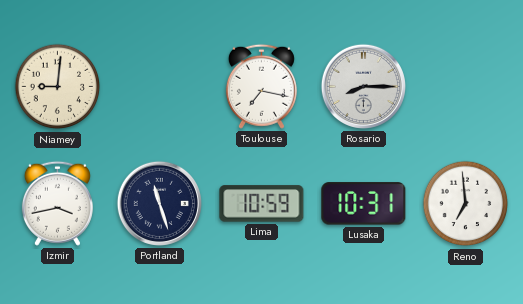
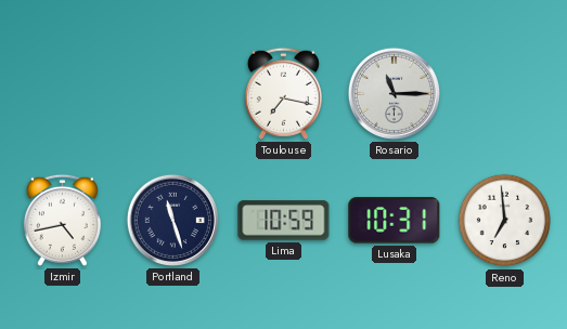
Niamey: 9:01 -> none (58, 87)
Rosario: 8:15 -> 11:15 (394, 93)
Izmir: 3:43 -> 4:43 (62, 220)
